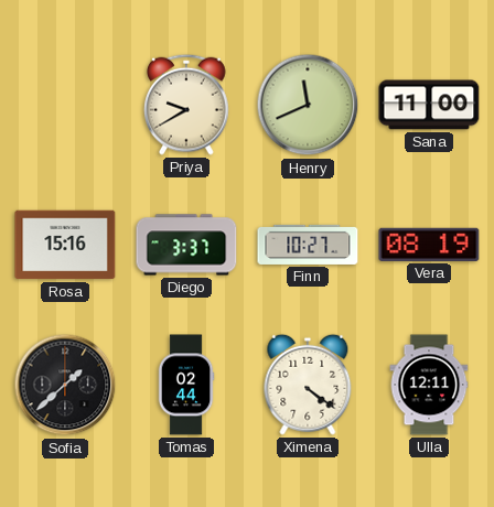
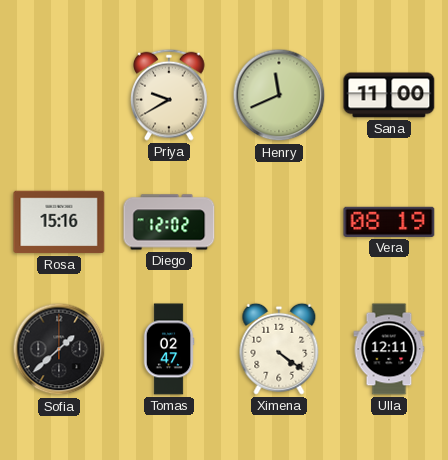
Diego: 3:37 -> 12:02 (169, 222)
Finn: 10:27 -> none (308, 245)
Tomas: 02:44 -> 02:47 (169, 349)
